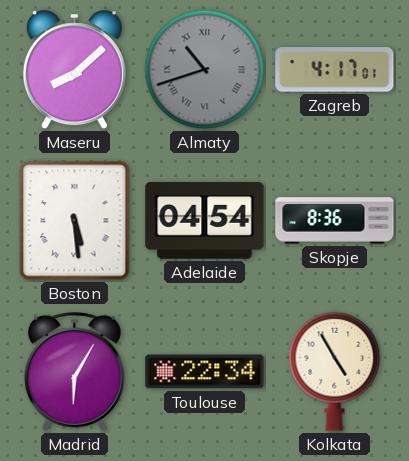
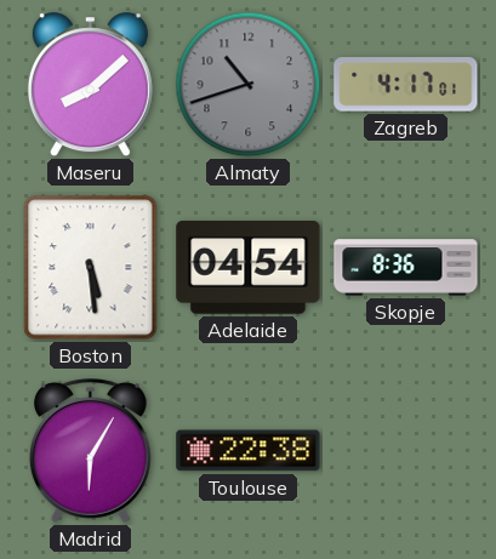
Almaty numerals: Roman -> Arabic (249, 85)
Toulouse: 22:34 -> 22:38 (249, 451)
Kolkata: 4:55 -> none (335, 371)
